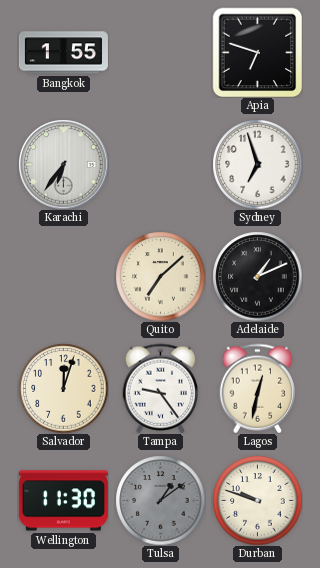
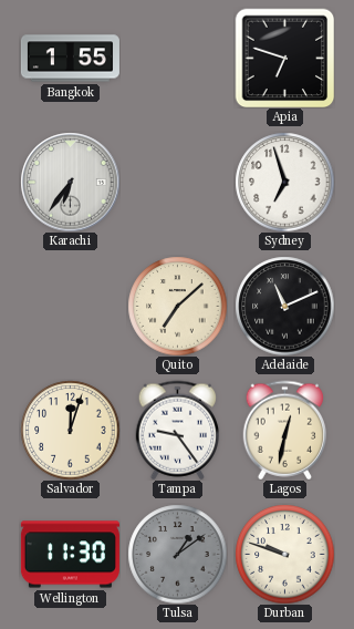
Adelaide: 1:11 -> 11:11 (284, 306)
